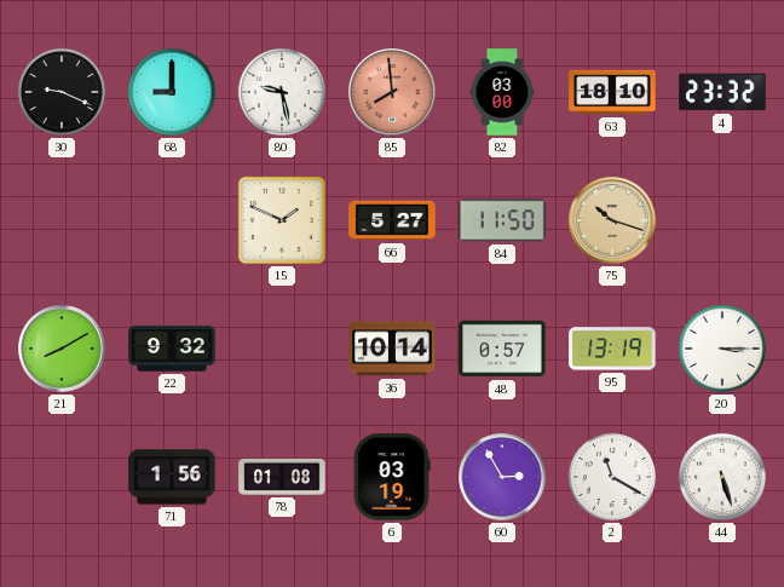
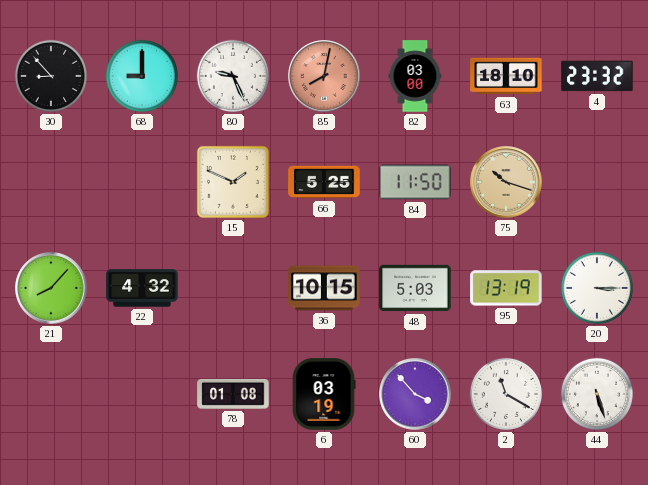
30: 9:19 -> 8:53 (51, 76)
80: 9:28 -> 9:26 (233, 76)
85: 7:59 -> 8:02 (324, 76)
66: 5:27 -> 5:25 (324, 182)
21: 8:10 -> 8:07 (51, 288)
22: 9:32 -> 4:32 (142, 288)
36: 10:14 -> 10:15 (324, 288)
48: 0:57 -> 5:03 (415, 288)
71: 1:56 -> none (172, 477)
60: 2:55 -> 3:53 (415, 394)
